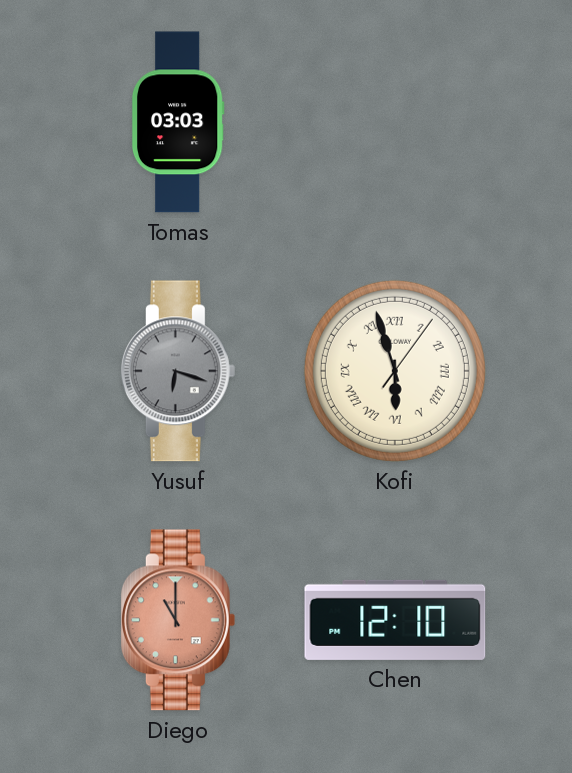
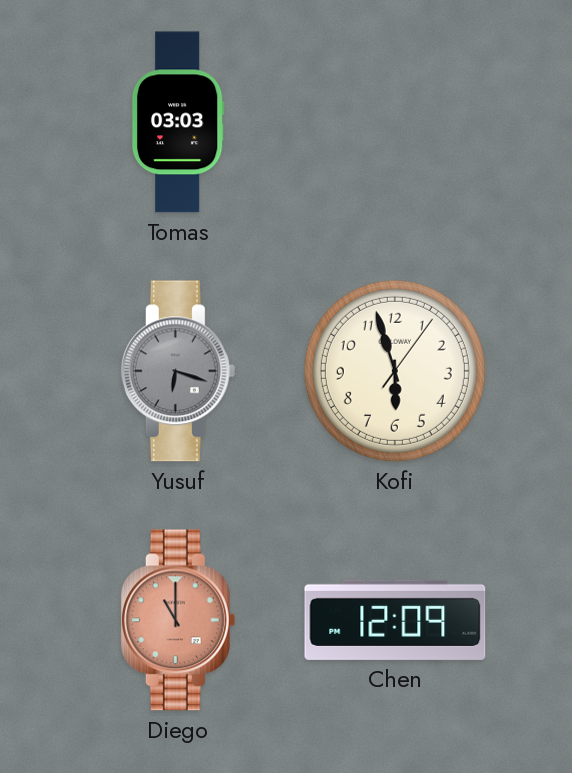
Kofi numerals: Roman -> Arabic (395, 371)
Chen: 12:10 -> 12:09 (395, 620)
